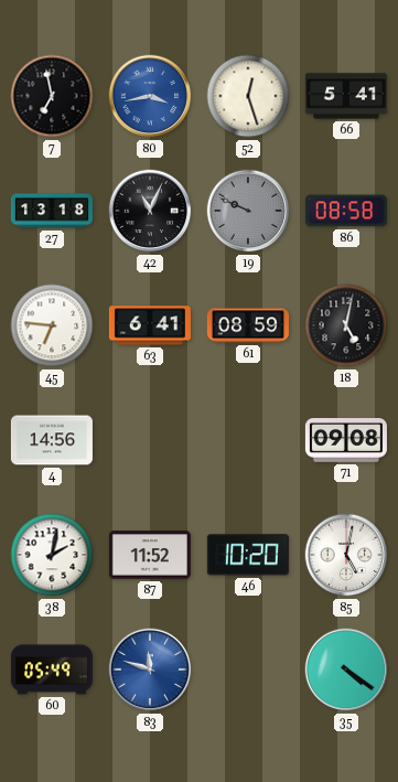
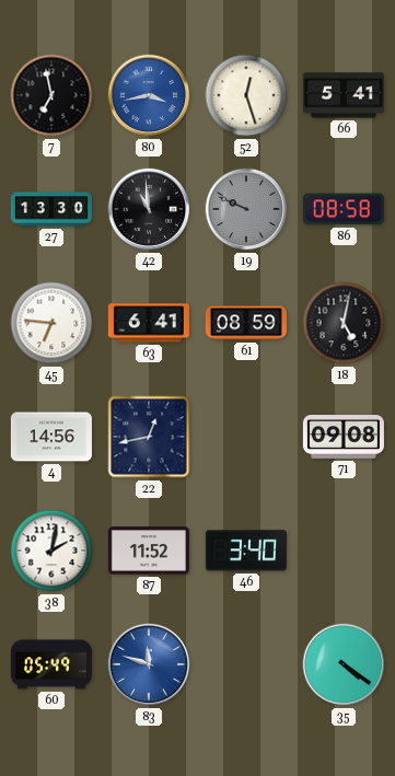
27: 13:18 -> 13:30 (51, 209)
42: 11:04 -> 10:59 (149, 209)
22: none -> 12:43 (149, 437)
46: 10:20 -> 3:40 (246, 551)
85: 5:02 -> none (346, 555)
